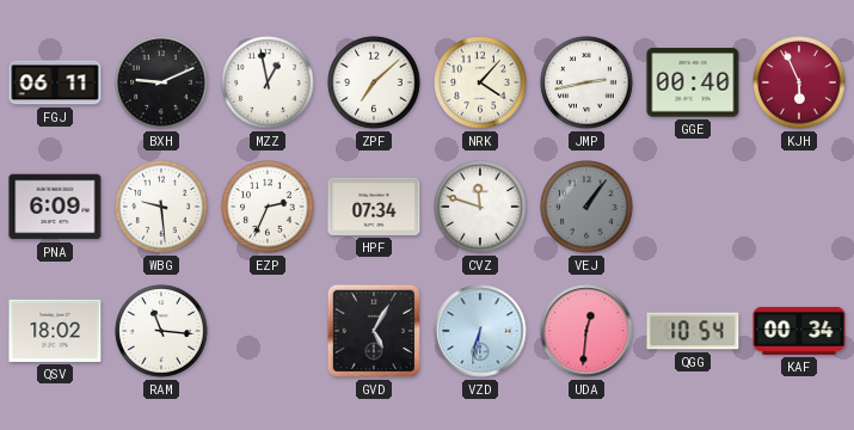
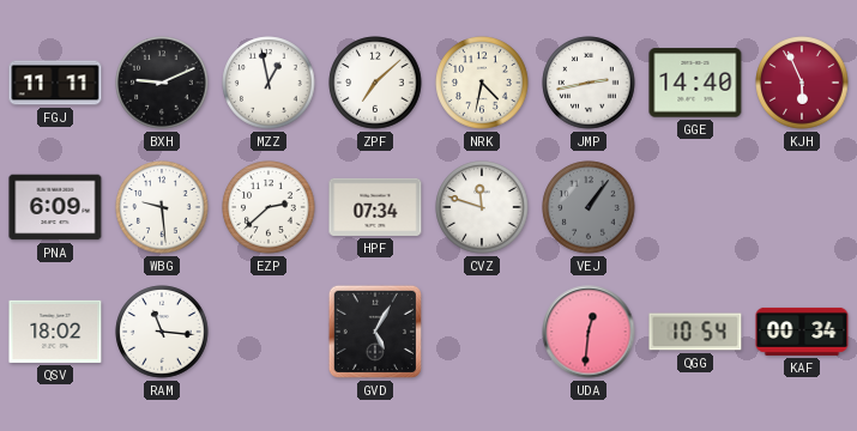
FGJ: 06:11 -> 11:11 (55, 83)
NRK: 4:07 -> 4:32 (482, 83)
GGE: 00:40 -> 14:40 (695, 83)
EZP: 2:34 -> 2:38 (268, 207)
VZD: 6:32 -> none (480, 331)
